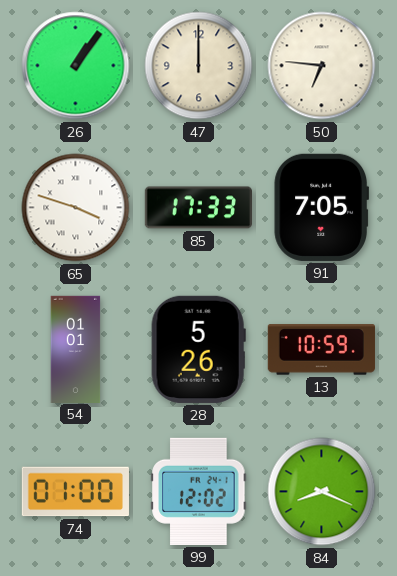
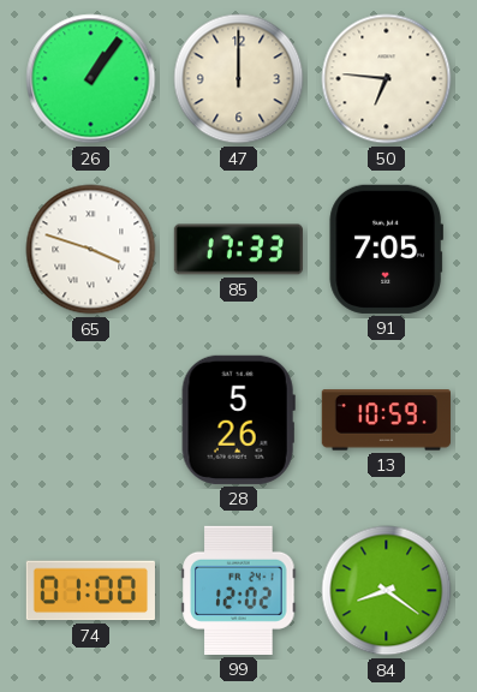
54: 01:01 -> none (76, 349)
84: 8:19 -> 8:21 (387, 591)
